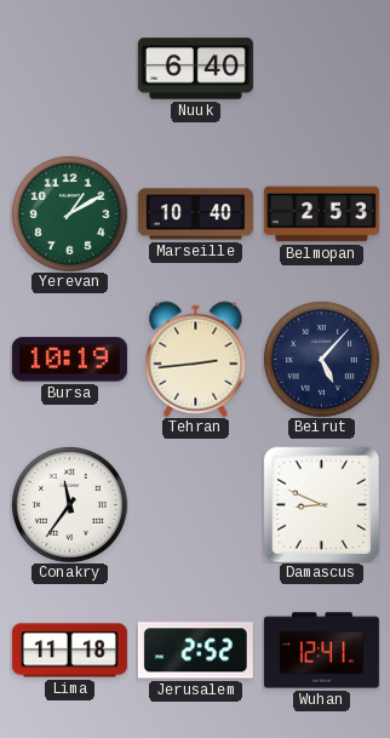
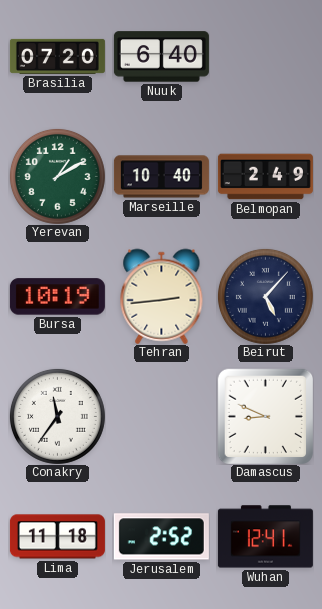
Brasilia: none -> 07:20 (57, 56)
Belmopan: 2:53 -> 2:49 (265, 177)
